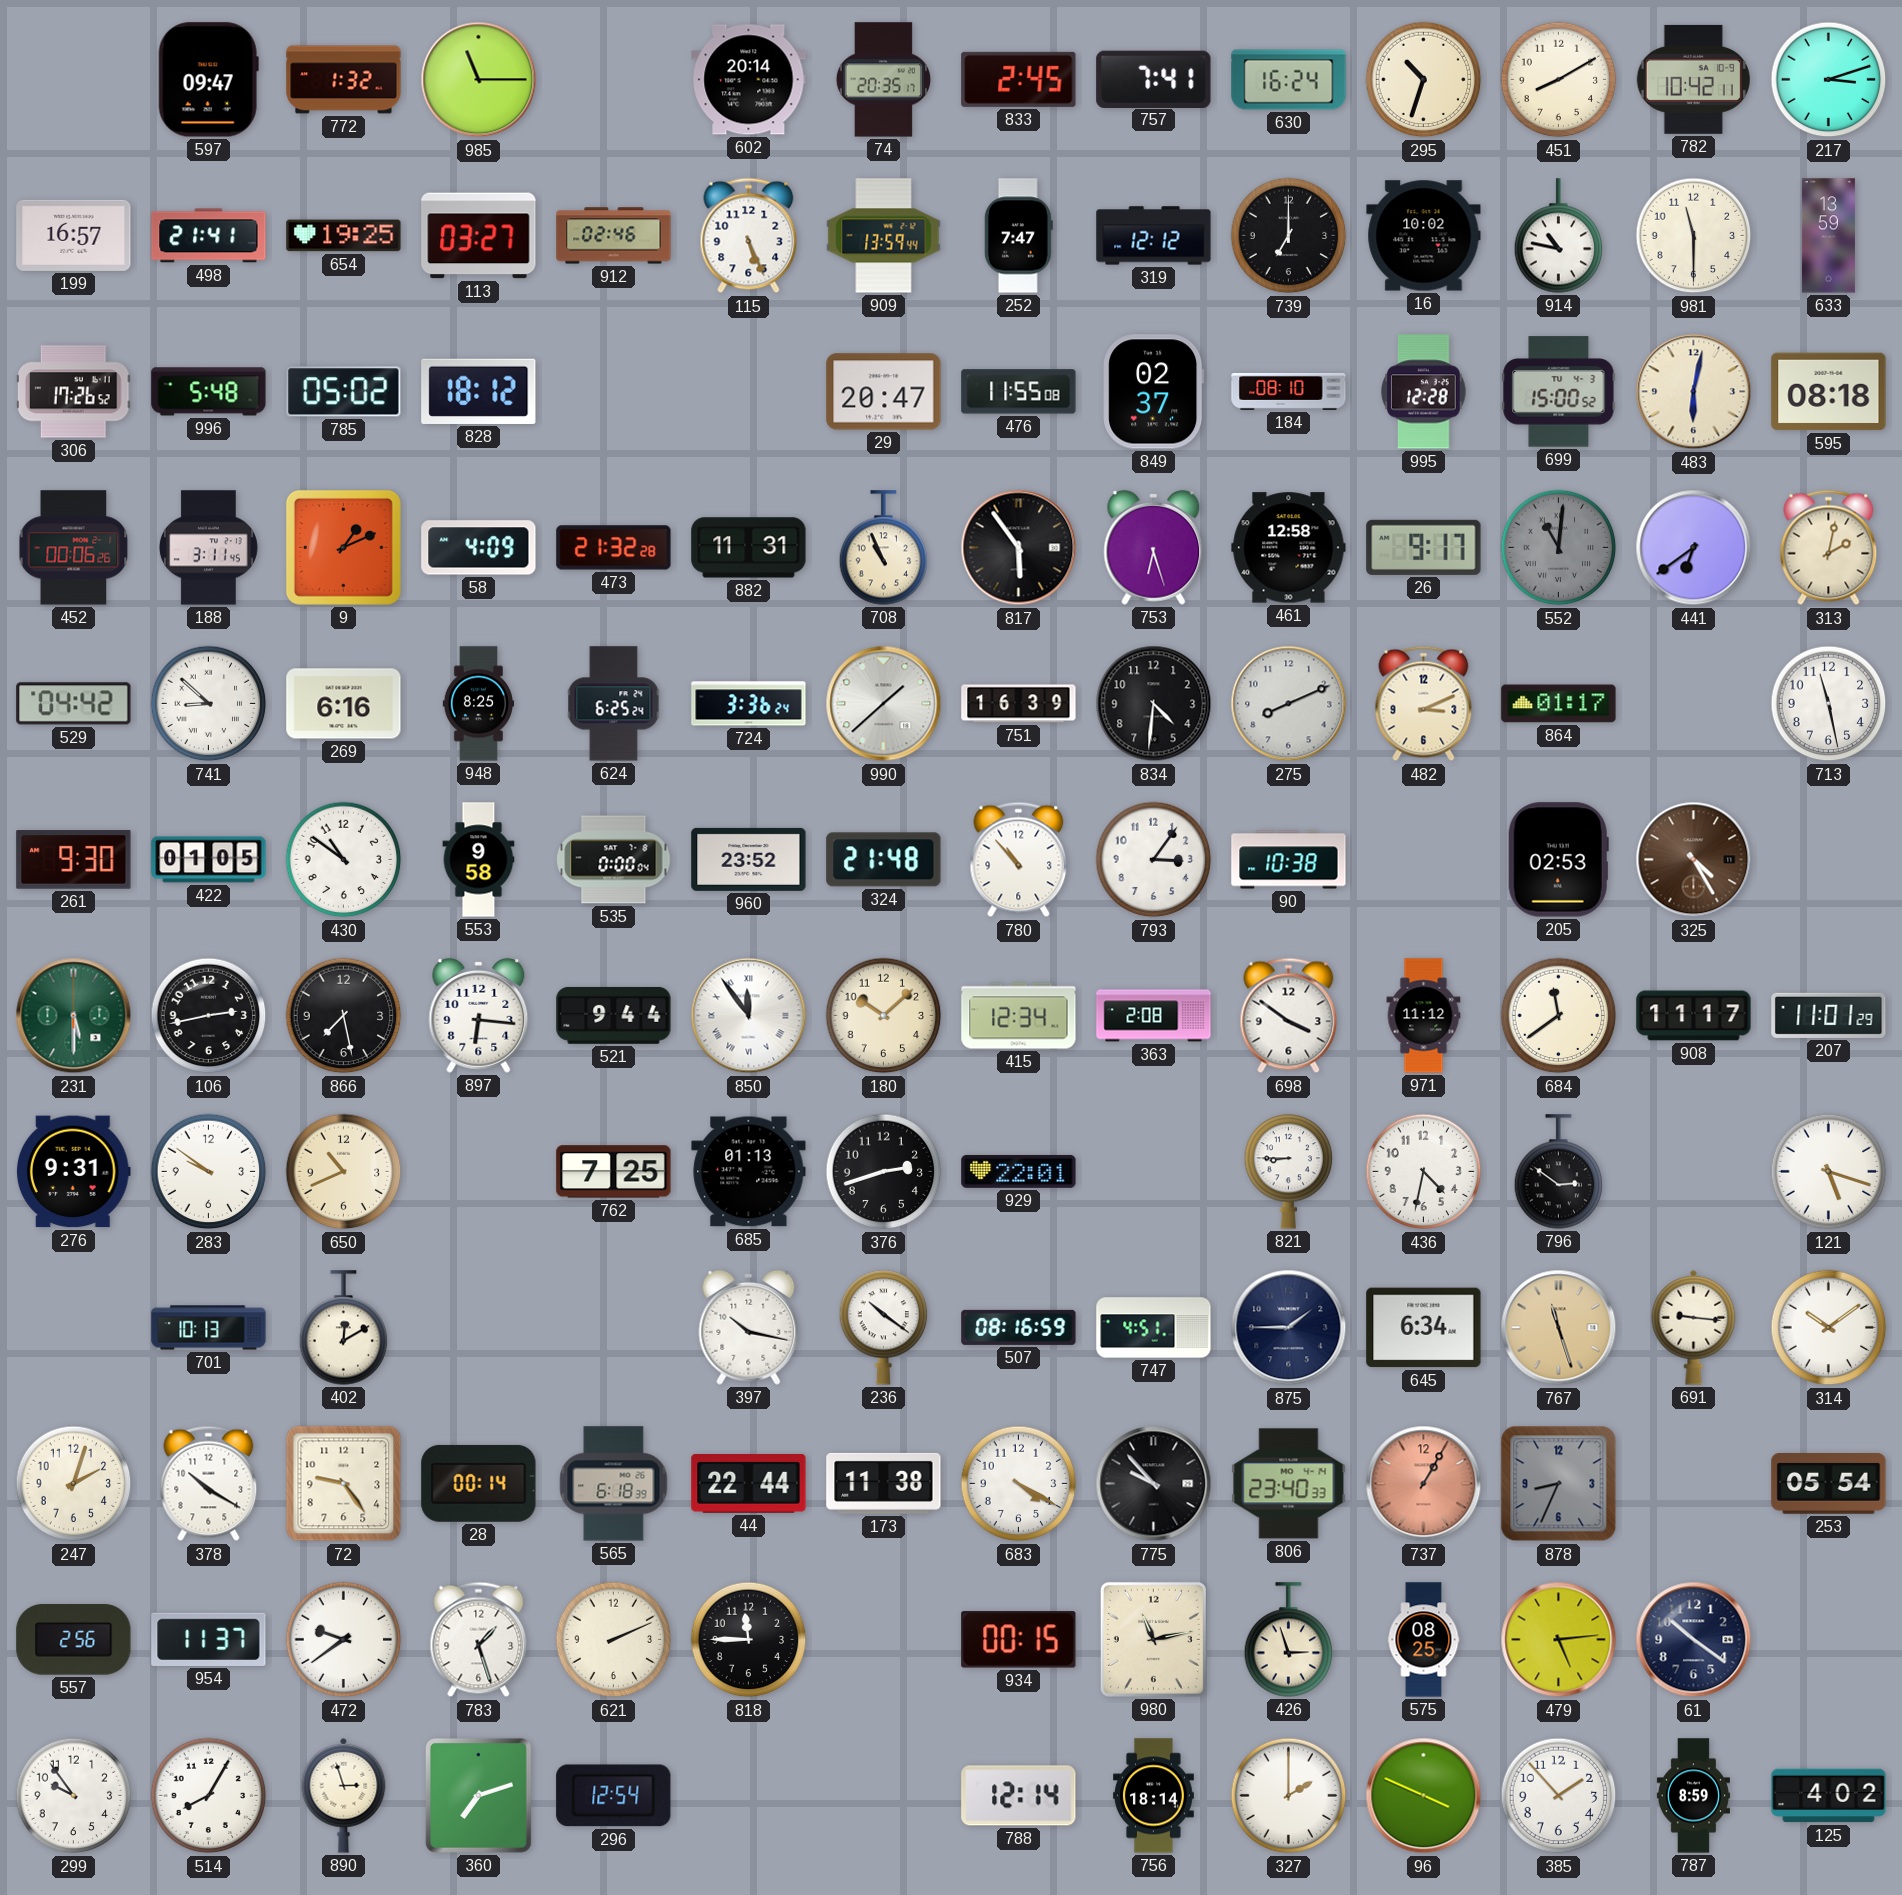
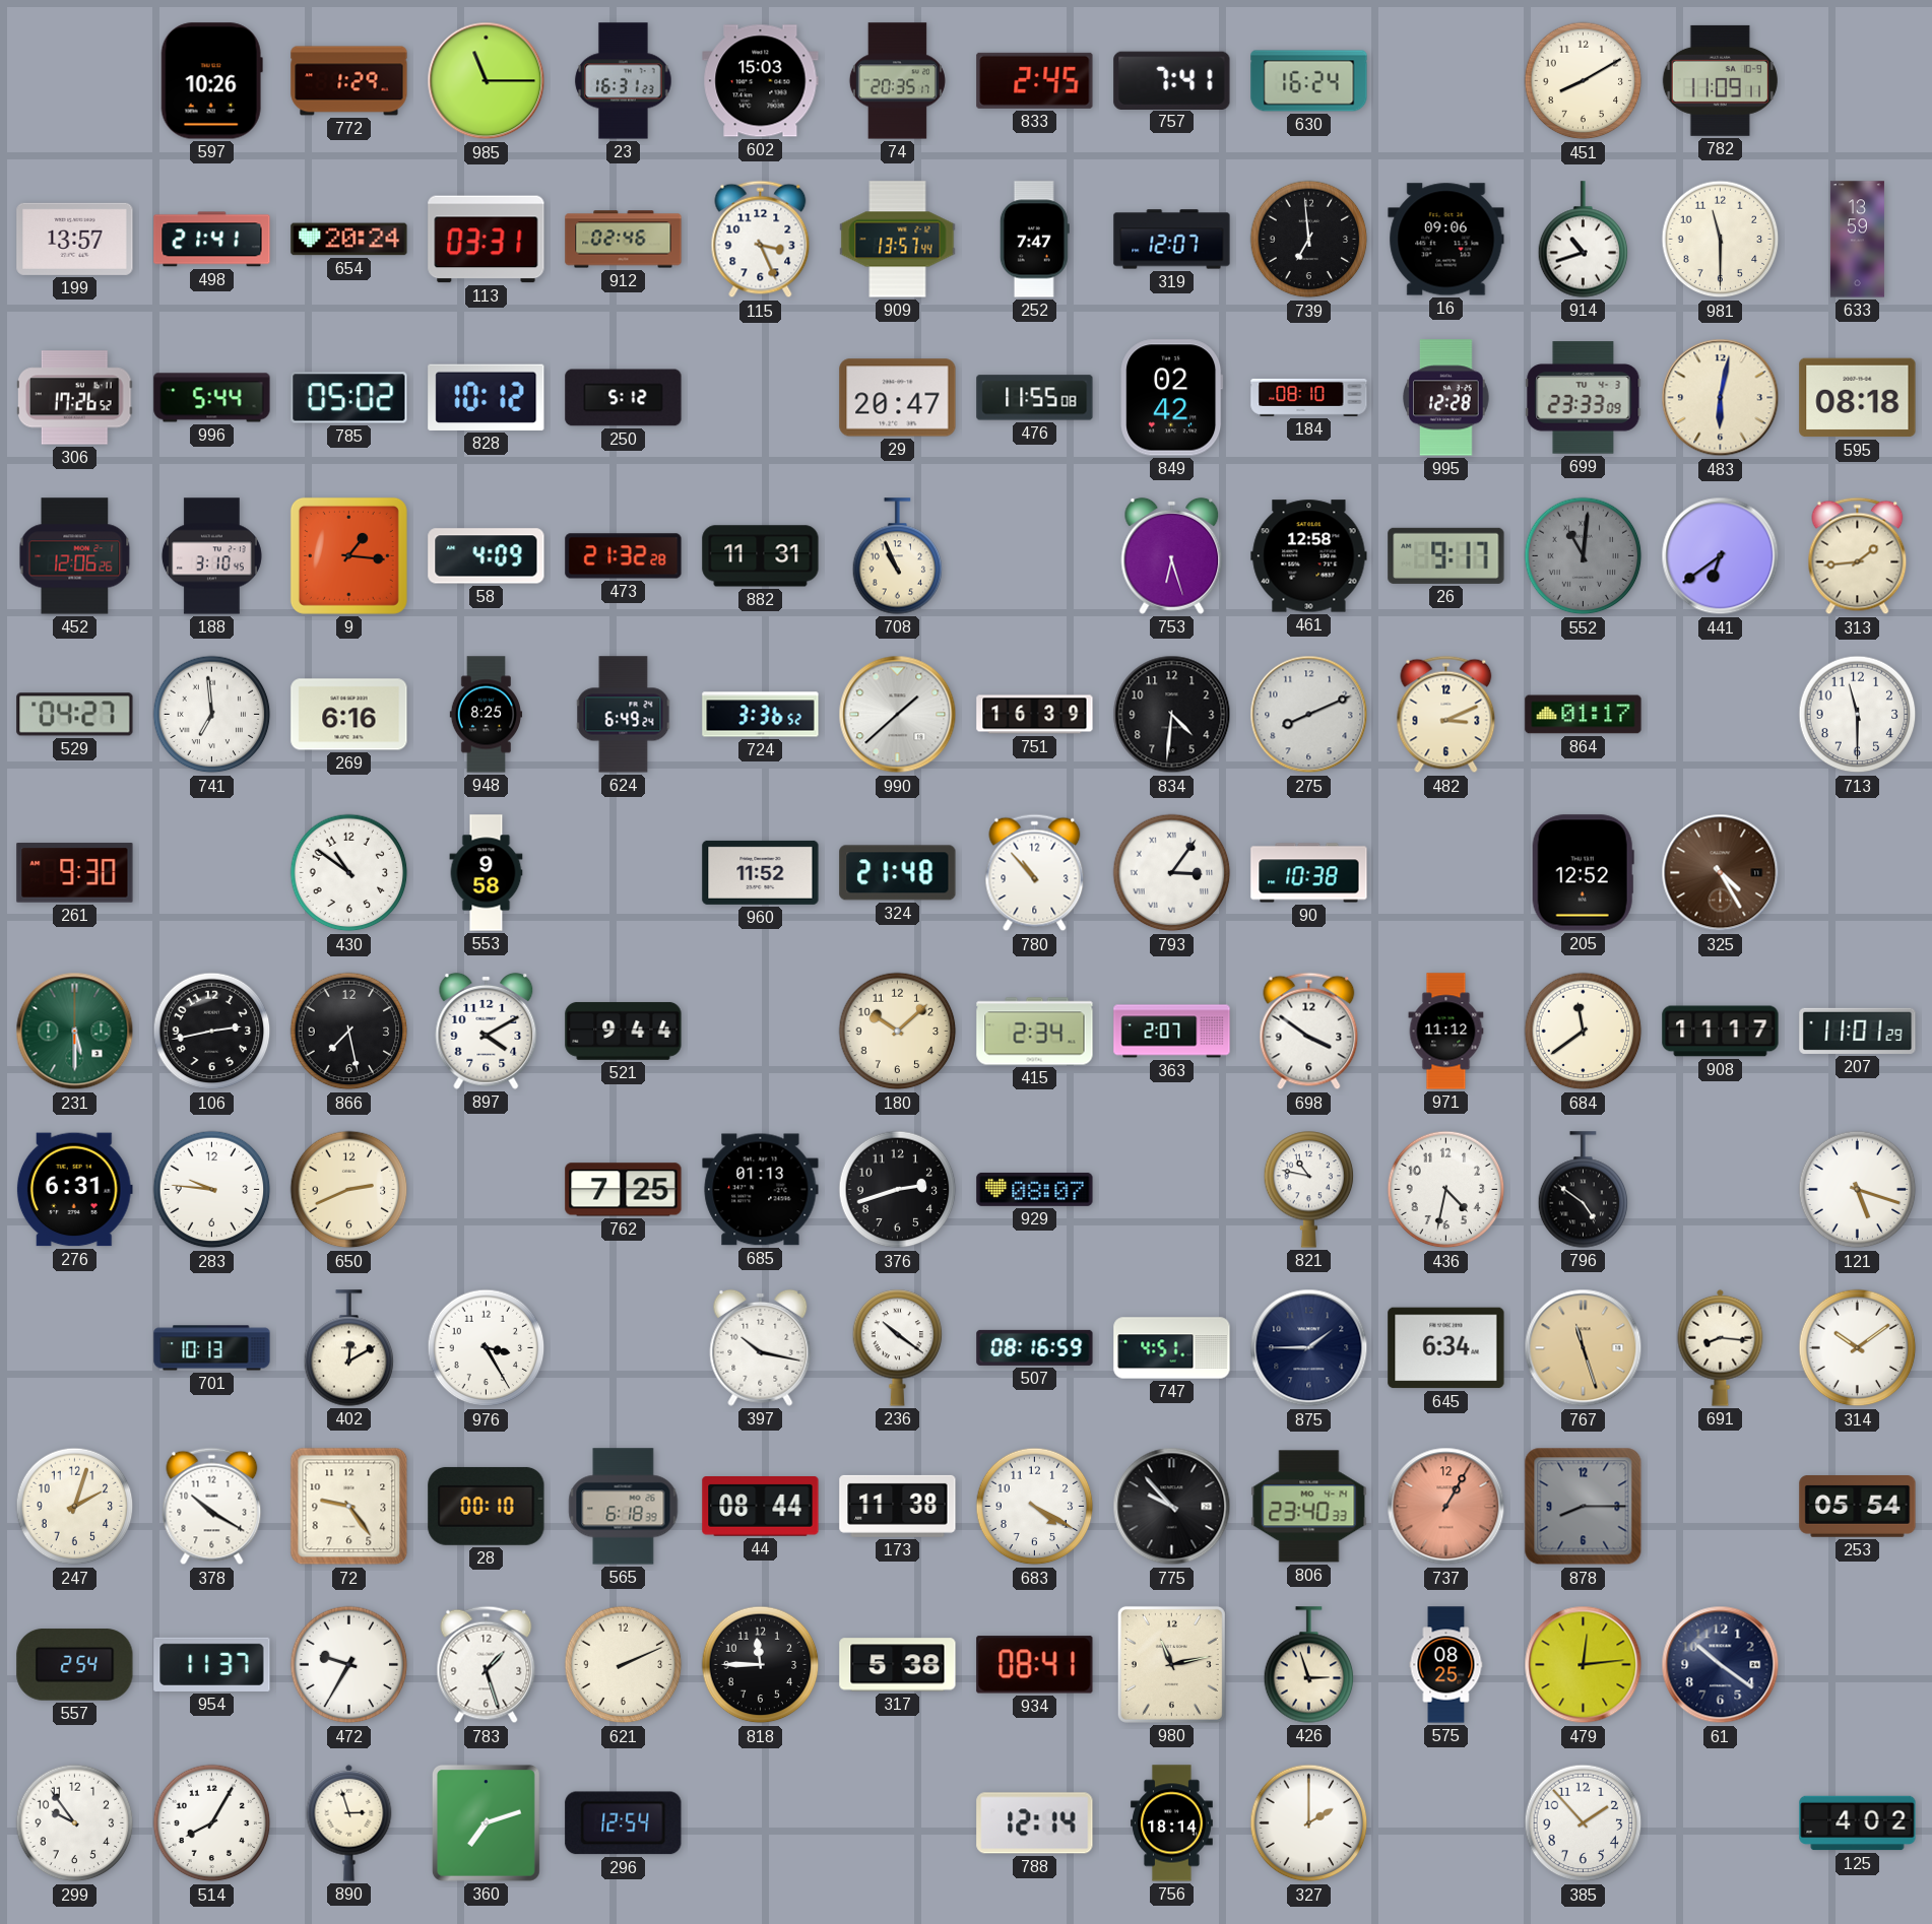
597: 09:47 -> 10:26 (211, 81)
772: 1:32 -> 1:29 (349, 81)
23: none -> 16:31 (624, 81)
602: 20:14 -> 15:03 (761, 81)
295: 10:33 -> none (1424, 80)
782: 10:42 -> 11:09 (1720, 80)
217: 3:12 -> none (1829, 80)
199: 16:57 -> 13:57 (75, 239)
654: 19:25 -> 20:24 (349, 240)
113: 03:27 -> 03:31 (487, 240)
115: 5:26 -> 3:26 (761, 240)
909: 13:59 -> 13:57 (898, 240)
319: 12:12 -> 12:07 (1172, 240)
739: 7:00 -> 6:59 (1309, 240)
16: 10:02 -> 09:06 (1446, 240)
914: 10:47 -> 10:42 (1584, 240)
996: 5:48 -> 5:44 (212, 398)
828: 18:12 -> 10:12 (487, 397)
250: none -> 5:12 (624, 398)
849: 02:37 -> 02:42 (1172, 398)
699: 15:00 -> 23:33 (1584, 398)
452: 00:06 -> 12:06 (75, 556)
188: 3:11 -> 3:10 (211, 556)
9: 1:11 -> 1:16 (348, 555)
817: 5:54 -> none (1019, 548)
313: 2:02 -> 1:44 (1858, 556)
529: 04:42 -> 04:27 (75, 715)
741: 8:52 -> 6:59 (212, 715)
624: 6:25 -> 6:49 (624, 715)
724: 3:36:24 -> 3:36:52 (761, 715)
713: 11:28 -> 11:30 (1858, 715)
422: 01:05 -> none (209, 860)
535: 0:00 -> none (614, 860)
960: 23:52 -> 11:52 (761, 872)
793 numerals: Arabic -> Roman (1172, 873)
205: 02:53 -> 12:52 (1583, 873)
897: 6:16 -> 4:10 (487, 1031)
850: 11:54 -> none (749, 1016)
415: 12:34 -> 2:34 (1035, 1032)
363: 2:08 -> 2:07 (1172, 1032)
276: 9:31 -> 6:31 (74, 1190)
283: 9:51 -> 9:46 (212, 1190)
650: 10:41 -> 2:41 (349, 1190)
929: 22:01 -> 08:07 (1035, 1189)
821: 8:45 -> 10:47 (1309, 1190)
796: 2:51 -> 4:51 (1584, 1190)
976: none -> 3:25 (487, 1348)
691: 9:16 -> 8:16 (1721, 1347)
28: 00:14 -> 00:10 (487, 1506)
44: 22:44 -> 08:44 (761, 1507)
878: 8:34 -> 8:15 (1584, 1507)
557: 2:56 -> 2:54 (75, 1665)
472: 9:39 -> 9:35 (349, 1665)
317: none -> 5:38 (898, 1665)
934: 00:15 -> 08:41 (1035, 1665)
479: 5:14 -> 12:14 (1584, 1665)
96: 3:49 -> none (1424, 1796)
787: 8:59 -> none (1693, 1796)
